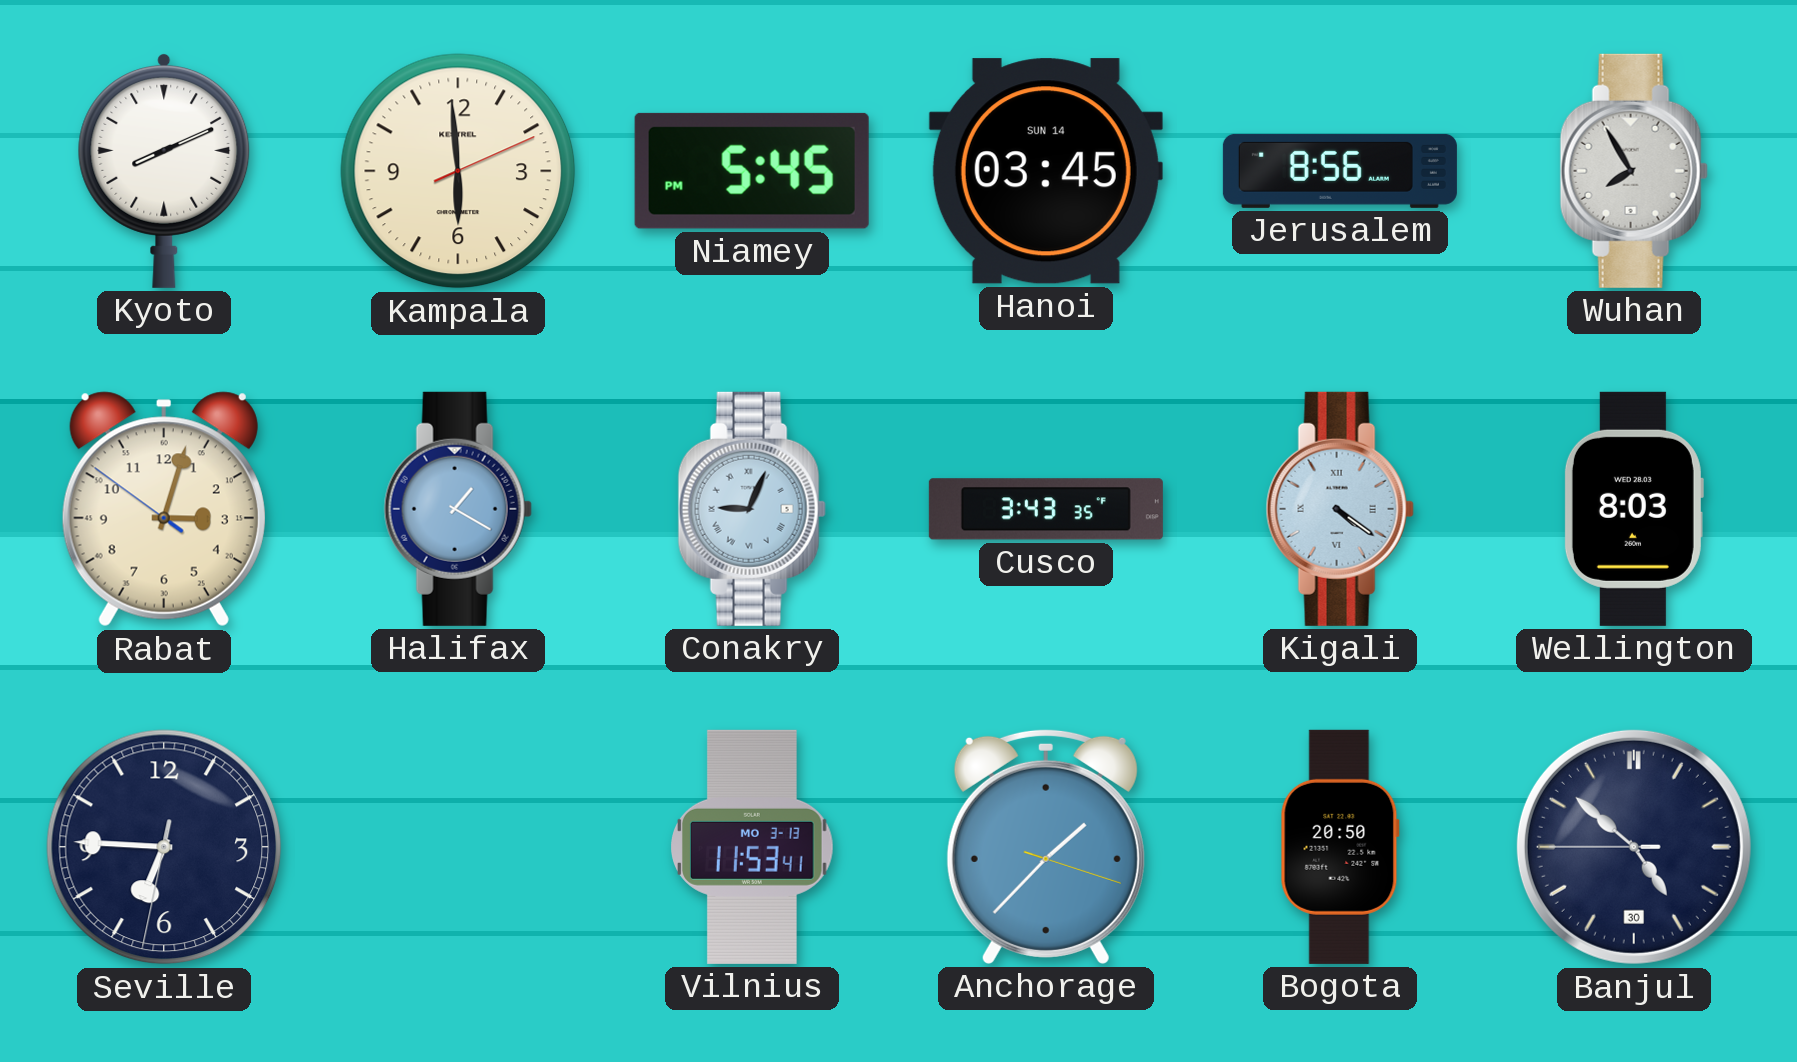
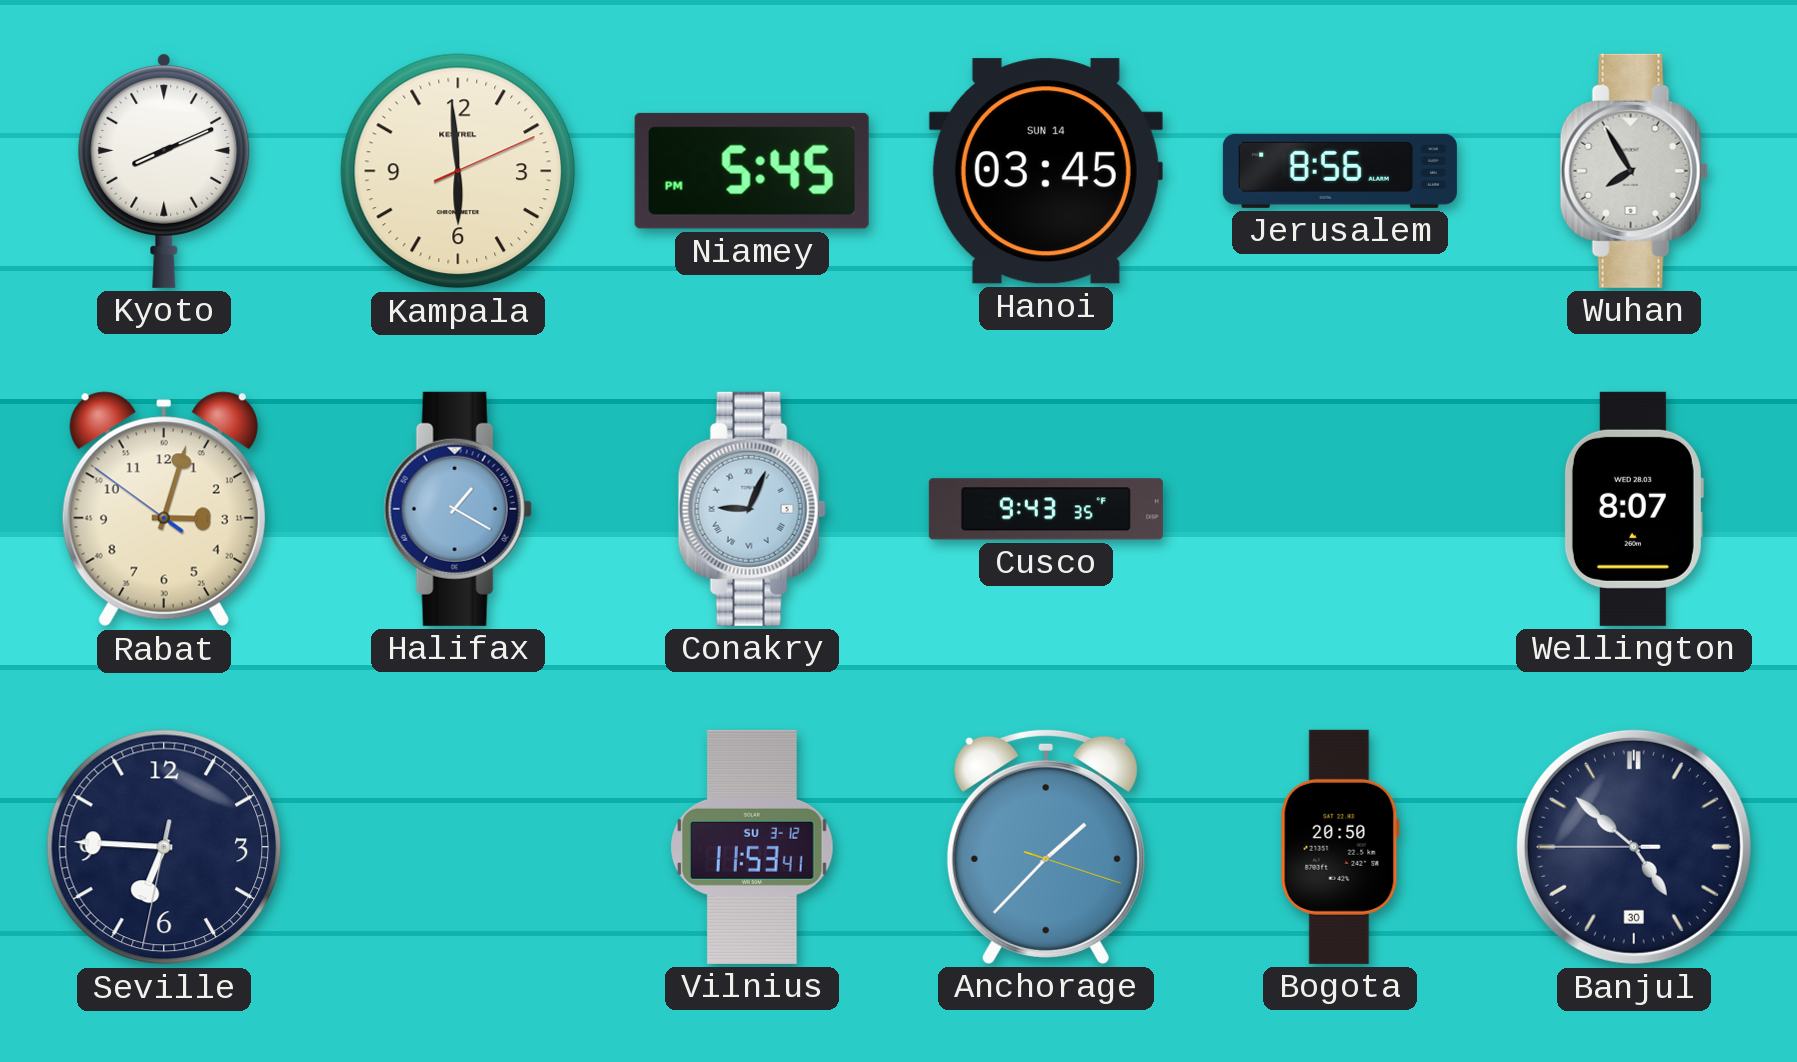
Cusco: 3:43 -> 9:43 (1046, 509)
Kigali: 4:21 -> none (1340, 509)
Wellington: 8:03 -> 8:07 (1633, 509)
Vilnius date: MO 3-13 -> SU 3-12 (753, 847)
